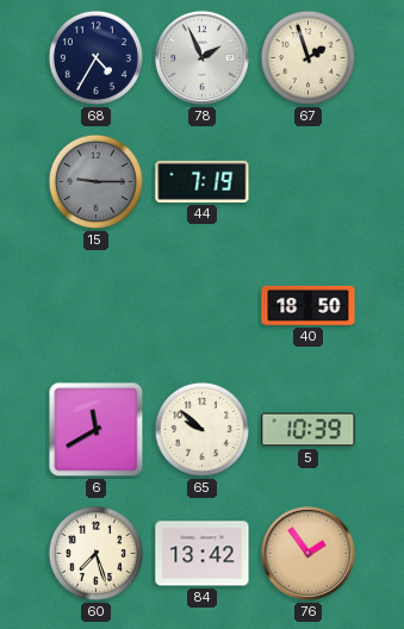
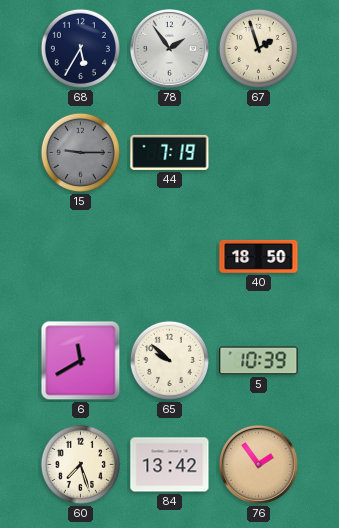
68: 4:35 -> 5:35 (80, 48)
78: 1:56 -> 1:54 (170, 49)
